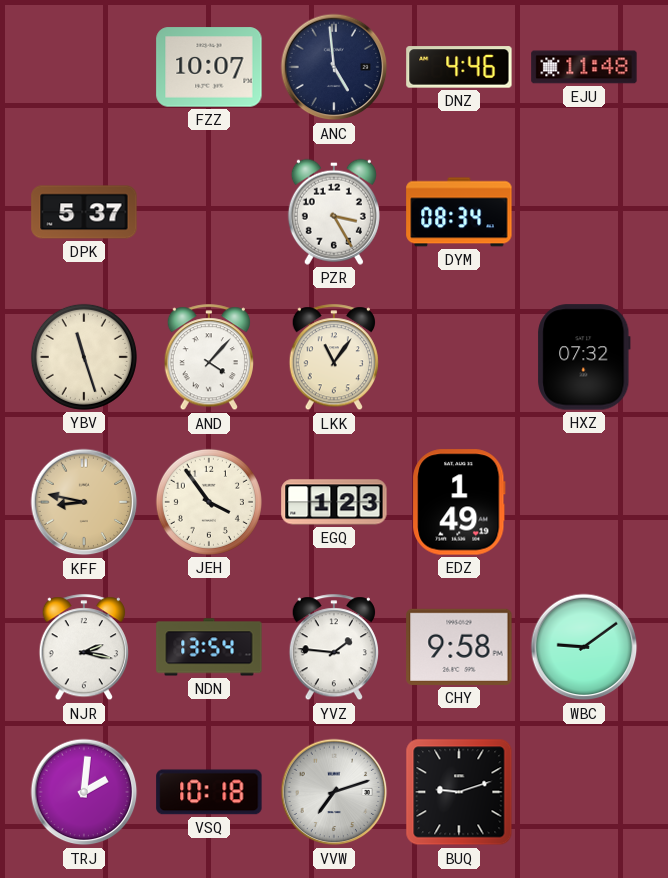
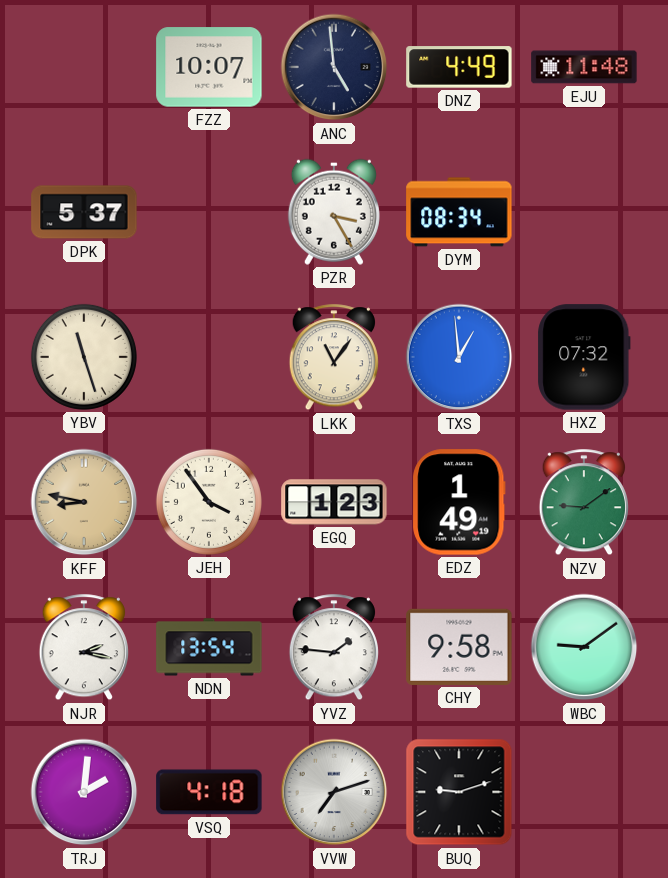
DNZ: 4:46 -> 4:49 (459, 67)
AND: 4:07 -> none (209, 358)
TXS: none -> 12:59 (459, 357)
NZV: none -> 9:09 (584, 503)
VSQ: 10:18 -> 4:18 (209, 792)
